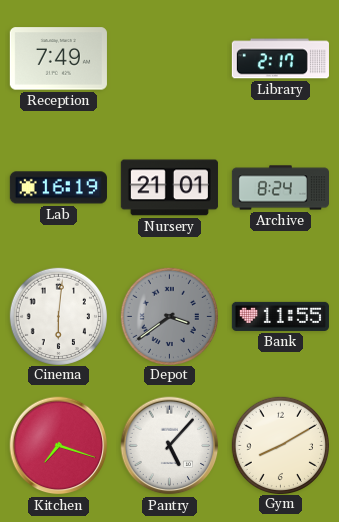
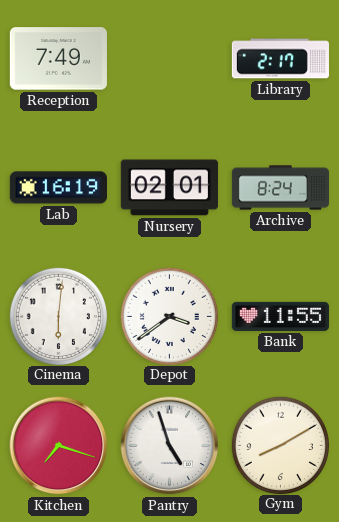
Nursery: 21:01 -> 02:01 (169, 188)
Depot dial: grey -> white (169, 316)
Pantry: 5:07 -> 4:57 (170, 446)
